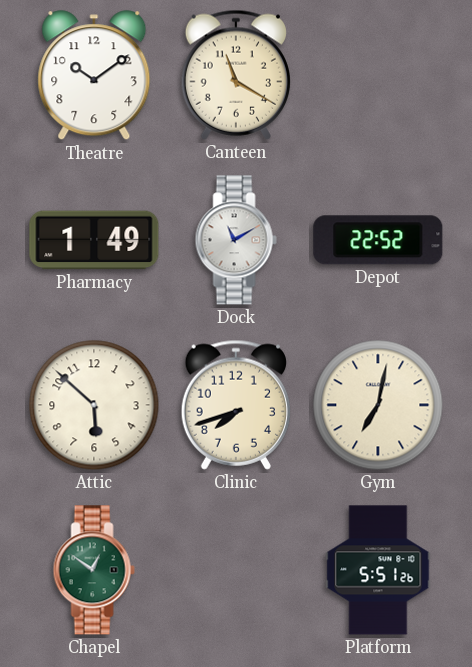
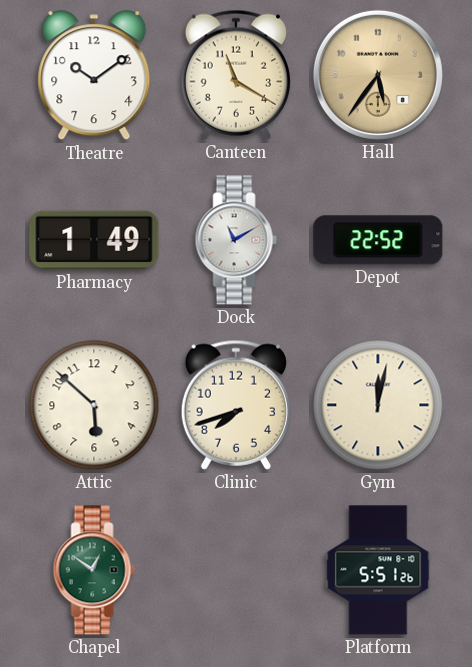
Hall: none -> 5:36 (378, 75)
Gym: 7:02 -> 12:02 (378, 405)
